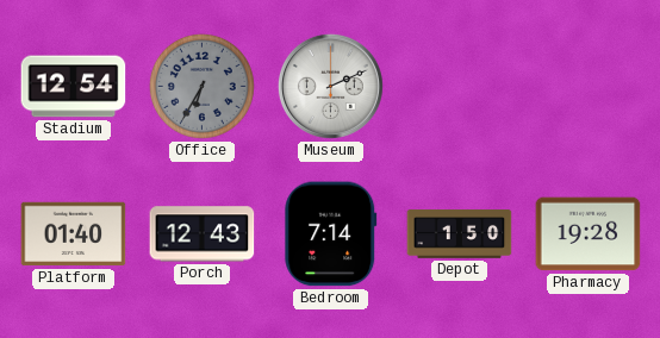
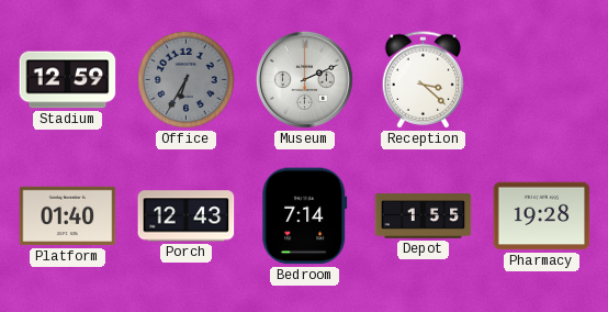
Stadium: 12:54 -> 12:59 (68, 80)
Reception: none -> 3:22 (424, 80)
Depot: 1:50 -> 1:55 (424, 216)
